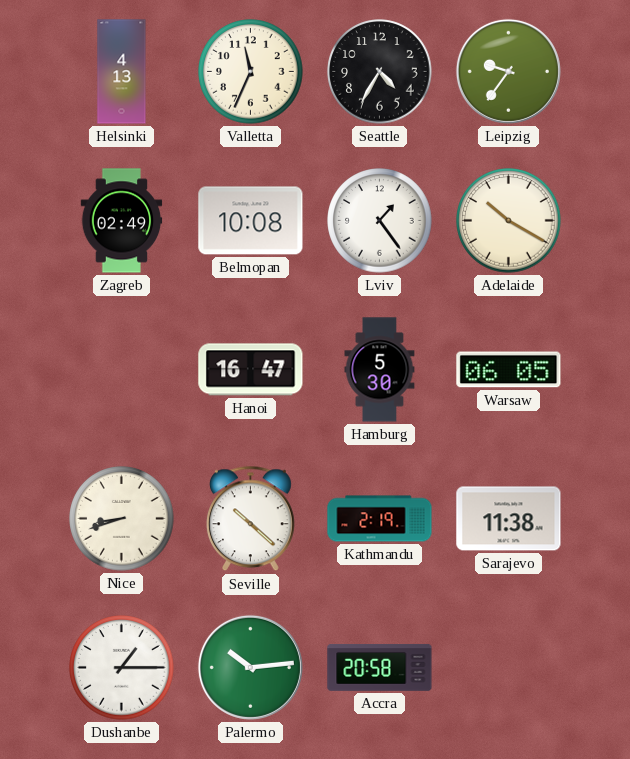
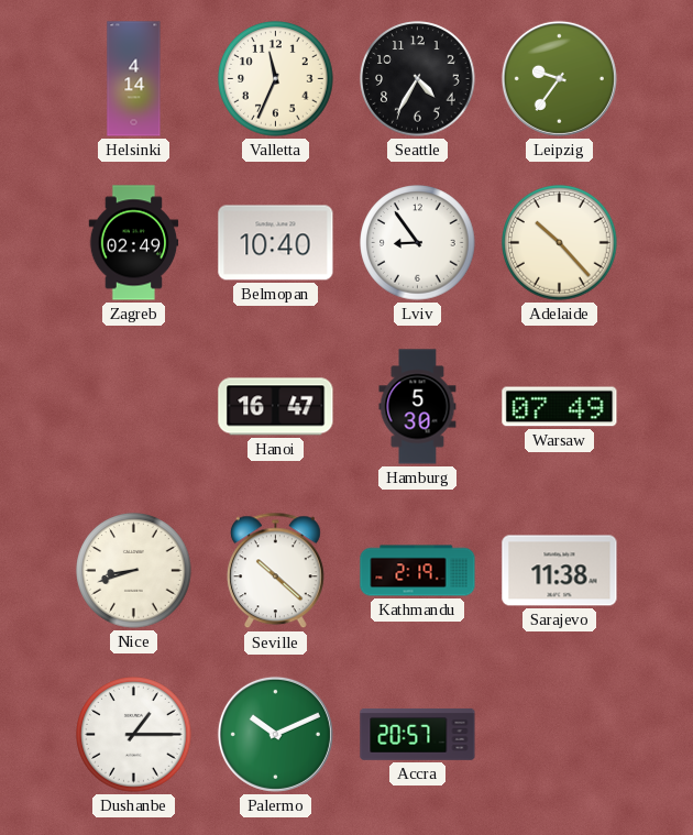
Helsinki: 4:13 -> 4:14 (134, 79)
Belmopan: 10:08 -> 10:40 (276, 243)
Lviv: 1:24 -> 8:54 (418, 243)
Adelaide: 10:20 -> 10:23 (560, 243)
Warsaw: 06:05 -> 07:49 (560, 407)
Palermo: 10:14 -> 10:11 (275, 734)
Accra: 20:58 -> 20:57 (418, 734)
